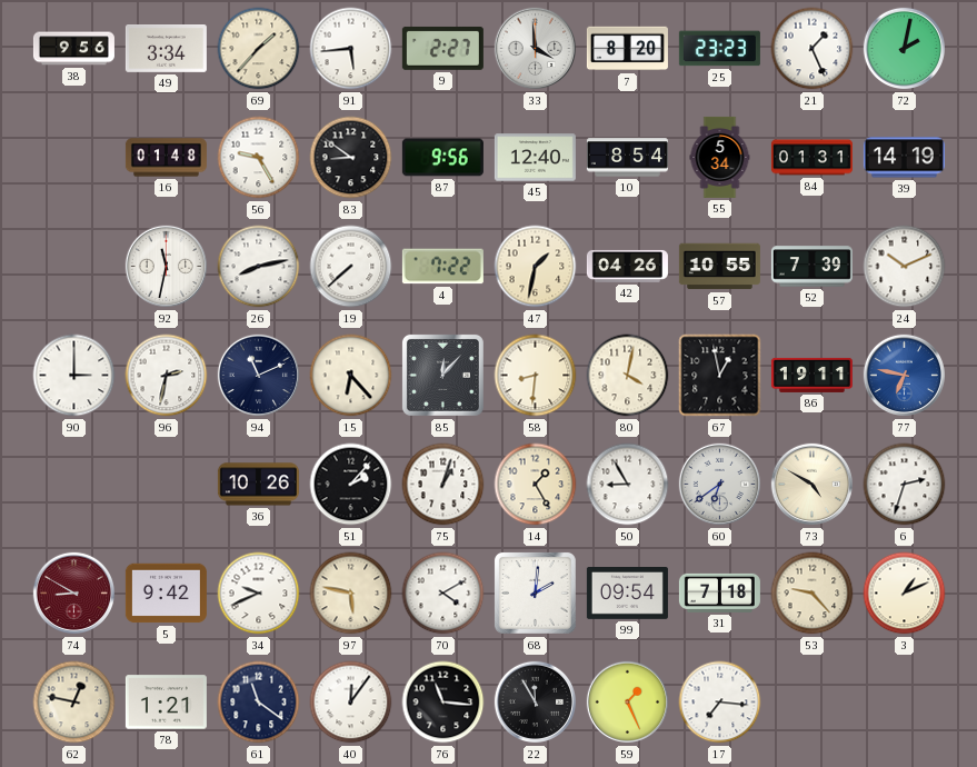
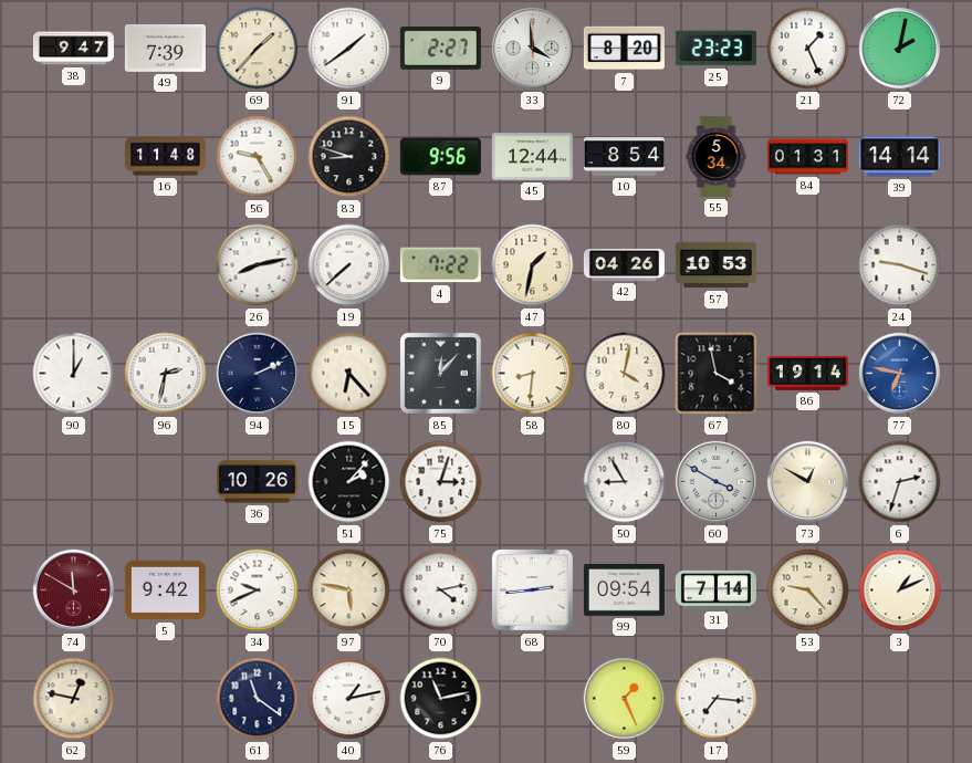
38: 9:56 -> 9:47 (73, 49)
49: 3:34 -> 7:39 (165, 49)
91: 5:44 -> 1:39 (349, 49)
16: 01:48 -> 11:48 (165, 157)
83: 8:51 -> 8:48 (349, 157)
45: 12:40 -> 12:44 (532, 157)
39: 14:19 -> 14:14 (899, 157)
92: 11:32 -> none (167, 267)
57: 10:55 -> 10:53 (715, 265)
52: 7:39 -> none (811, 267)
24: 10:11 -> 9:18 (900, 265)
90: 3:00 -> 1:00 (74, 374)
94: 11:11 -> 2:11 (258, 374)
67: 12:58 -> 3:58 (717, 374)
86: 19:11 -> 19:14 (807, 373)
75: 1:03 -> 3:03 (441, 482)
14: 1:25 -> none (536, 485)
60: 6:39 -> 3:50 (717, 482)
73: 4:50 -> 12:50 (808, 482)
74: 8:50 -> 11:50 (74, 590)
70: 4:10 -> 4:13 (441, 590)
68: 2:01 -> 2:44 (532, 589)
31: 7:18 -> 7:14 (715, 589)
78: 1:21 -> none (166, 703)
40: 12:06 -> 1:13 (349, 699)
76: 11:16 -> 11:13 (441, 699)
22: 11:55 -> none (536, 703)
